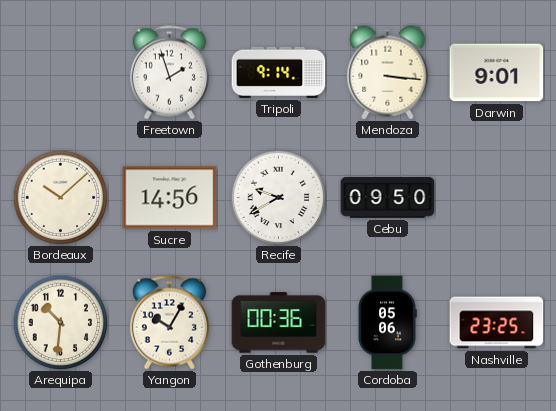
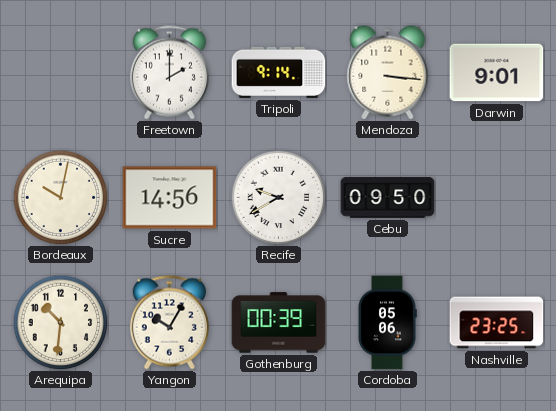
Freetown: 1:57 -> 2:00 (169, 73)
Bordeaux: 10:08 -> 10:02 (60, 197)
Gothenburg: 00:36 -> 00:39 (279, 323)
